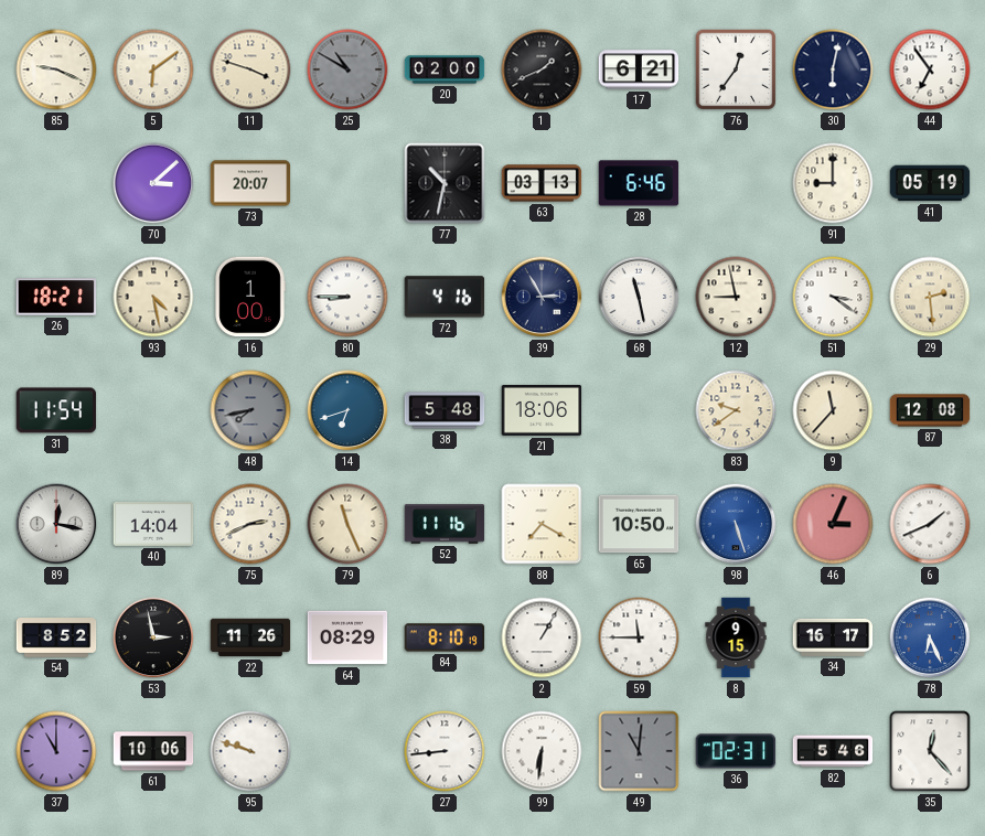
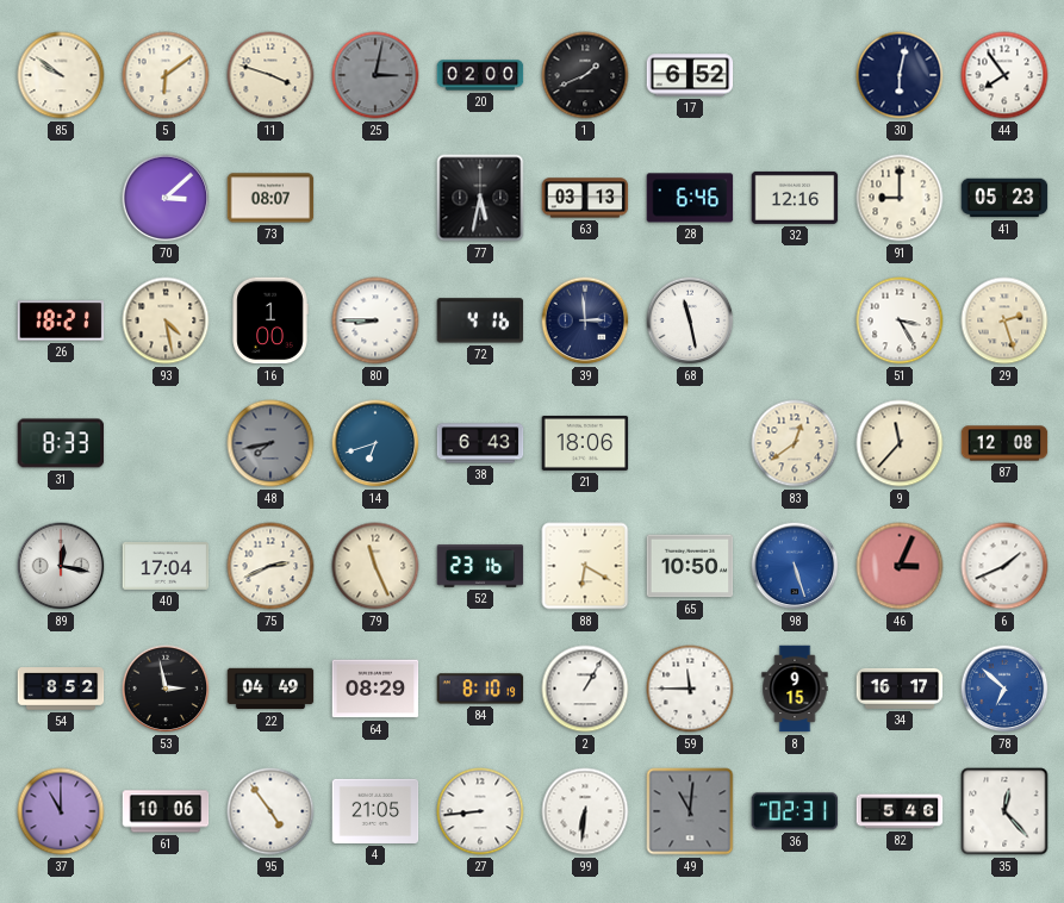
85: 9:19 -> 9:51 (61, 75)
25: 10:50 -> 3:02 (375, 75)
17: 6:21 -> 6:52 (690, 75)
76: 12:36 -> none (736, 69)
44: 6:54 -> 7:54 (1004, 75)
73: 20:07 -> 08:07 (270, 198)
77: 10:32 -> 5:32 (480, 198)
32: none -> 12:16 (795, 198)
41: 05:19 -> 05:23 (1004, 198)
39: 2:55 -> 2:59 (585, 320)
12: 8:58 -> none (736, 297)
51: 3:21 -> 3:25 (900, 320)
29: 2:29 -> 2:27 (1004, 320)
31: 11:54 -> 8:33 (61, 443)
38: 5:48 -> 6:43 (480, 443)
83: 9:39 -> 12:39 (795, 443)
40: 14:04 -> 17:04 (166, 567)
52: 11:16 -> 23:16 (480, 566)
88: 7:20 -> 6:20 (585, 566)
22: 11:26 -> 04:49 (270, 689)
78: 6:26 -> 6:52 (1004, 689)
95: 9:48 -> 4:54 (270, 811)
4: none -> 21:05 (375, 811)
